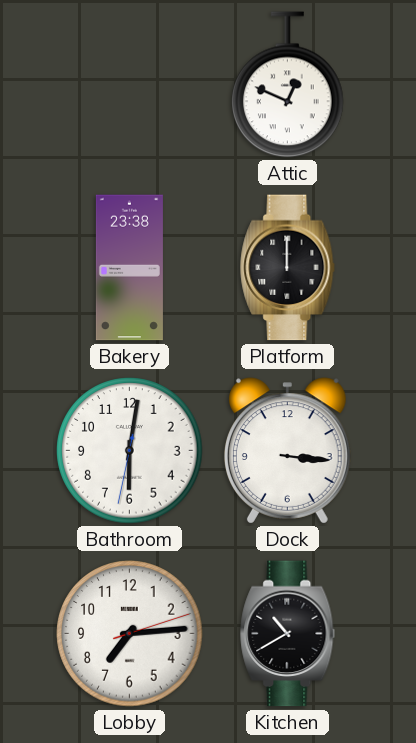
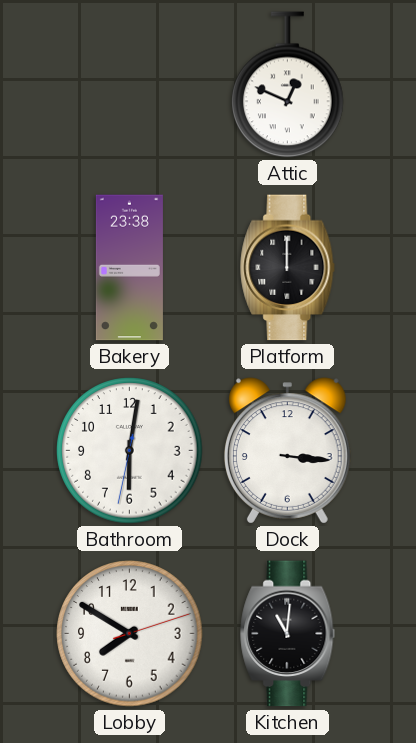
Lobby: 7:14 -> 7:50 (130, 634)
Kitchen: 10:40 -> 11:01 (288, 634)
